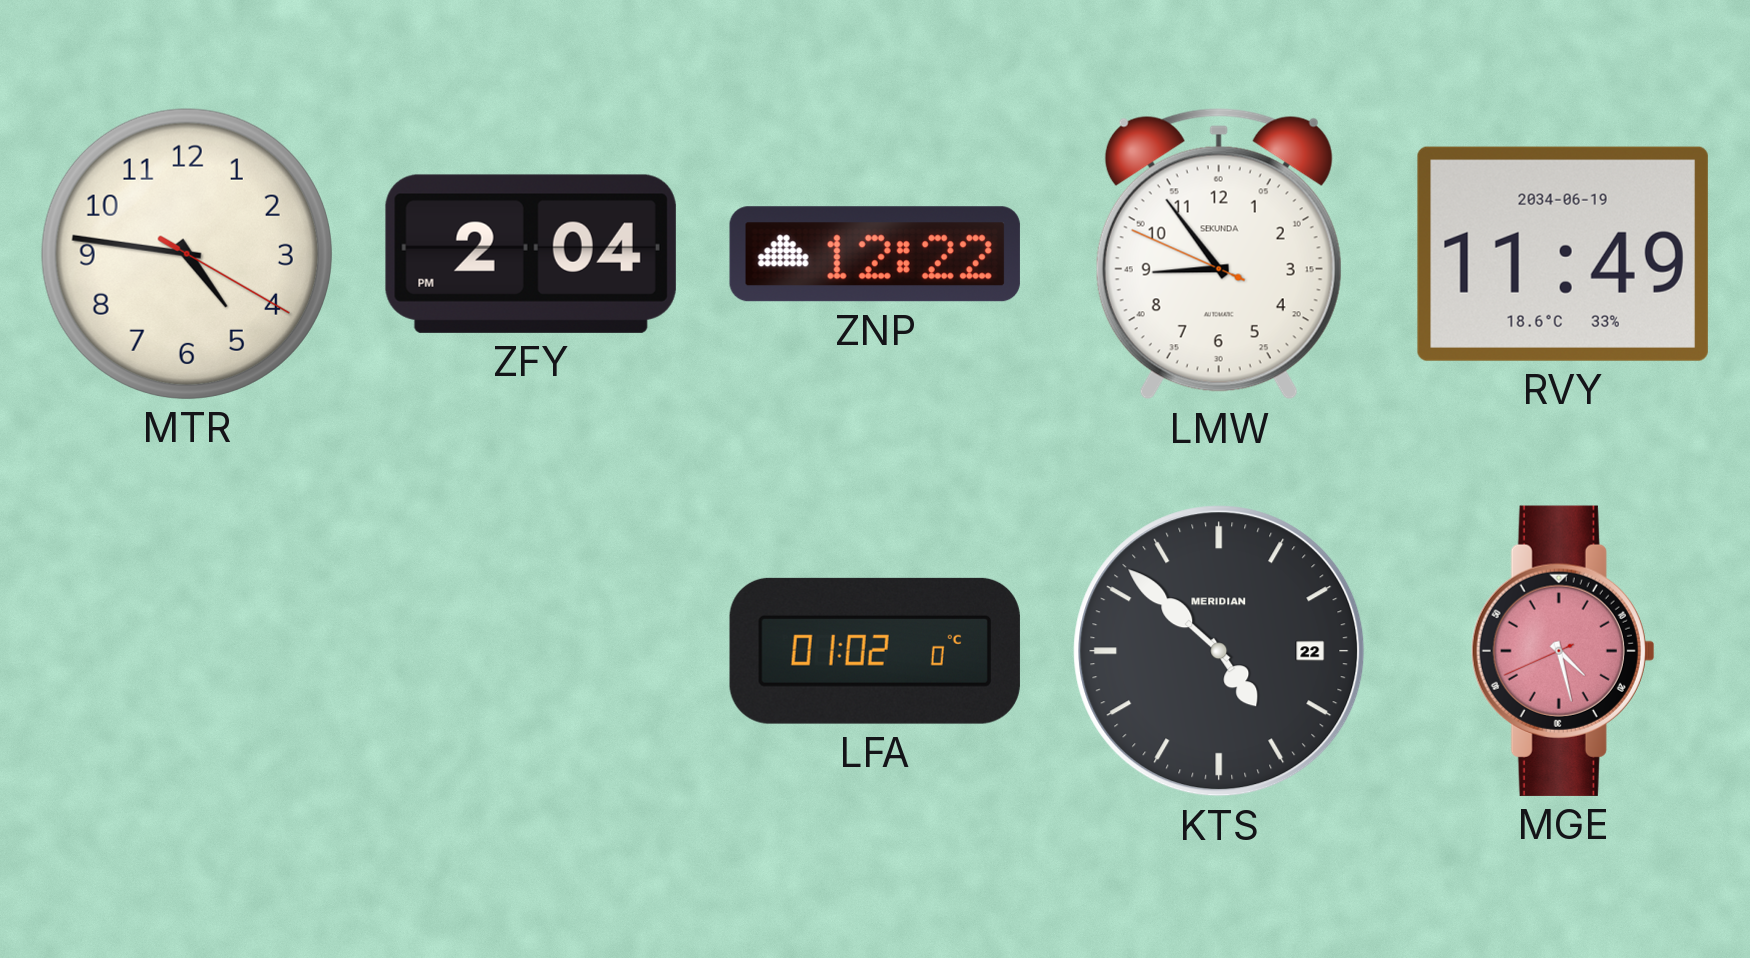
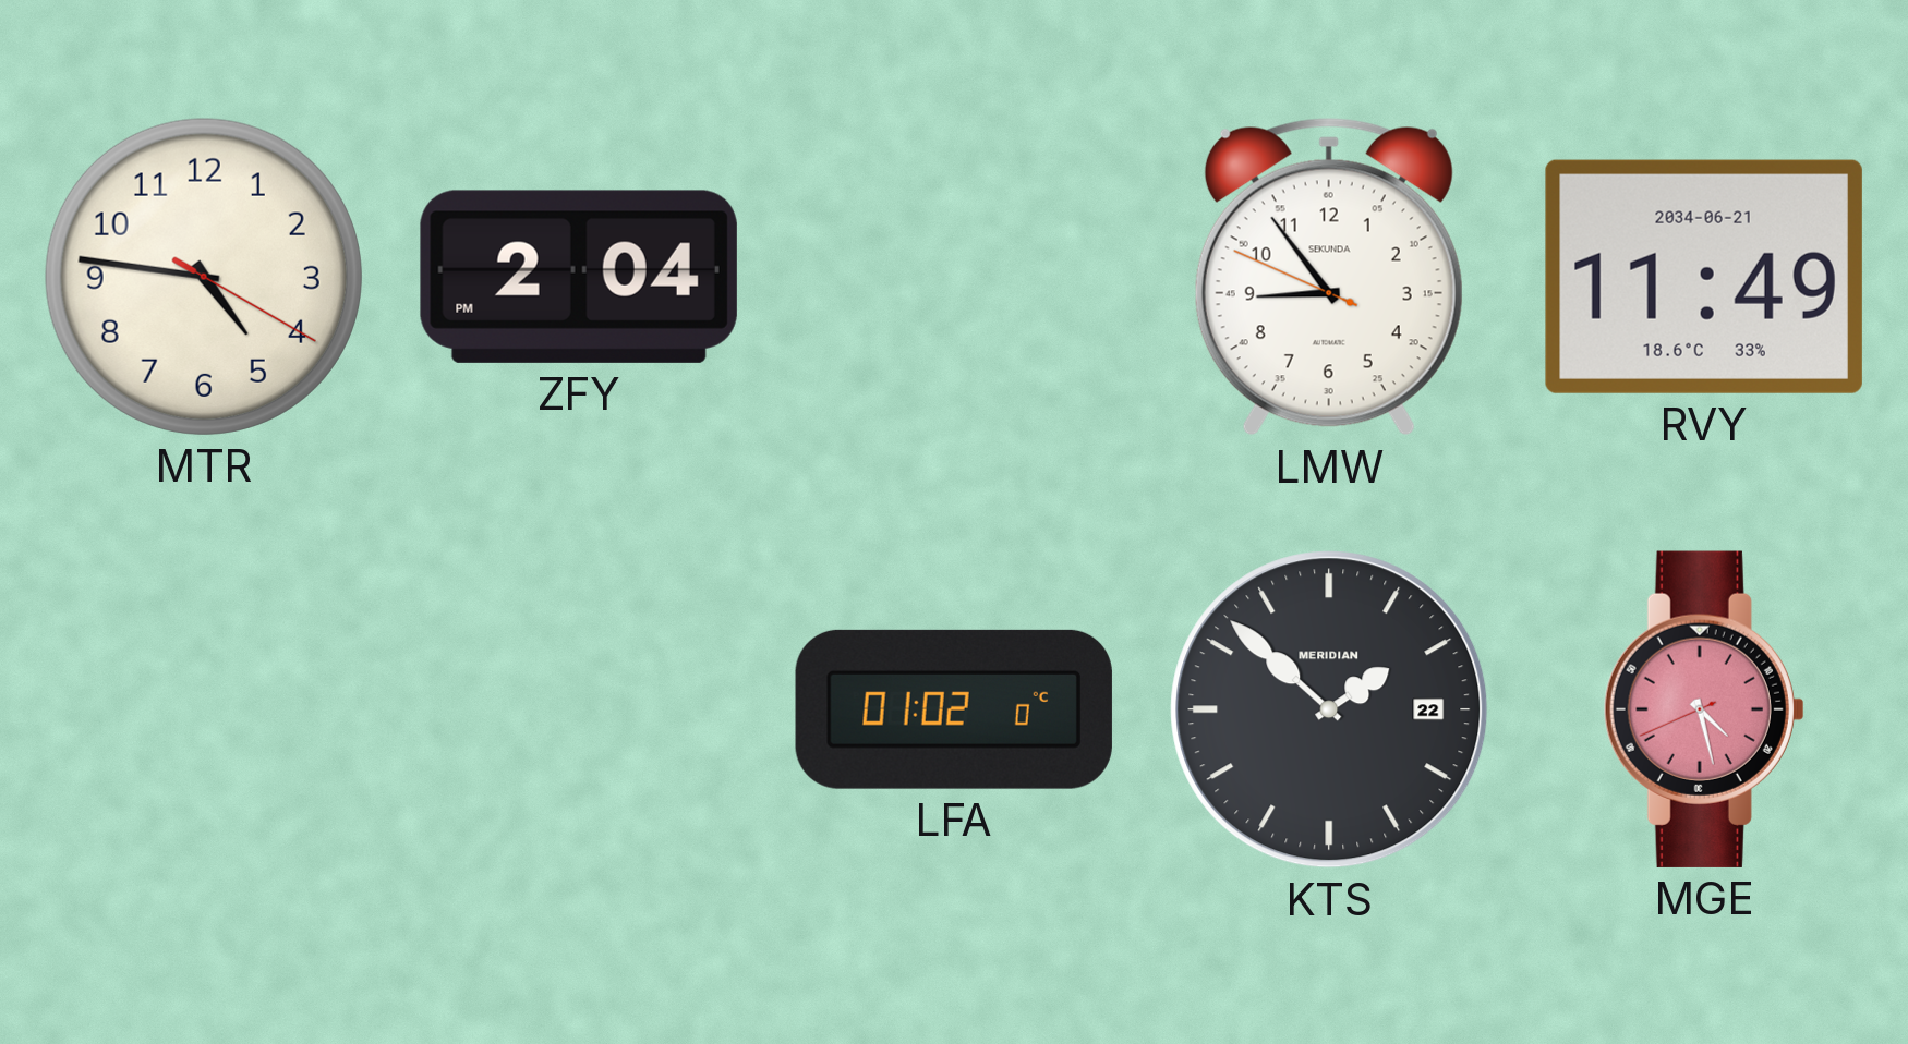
ZNP: 12:22 -> none (875, 254)
RVY date: 2034-06-19 -> 2034-06-21 (1704, 277)
KTS: 4:52 -> 1:52 (1329, 709)
